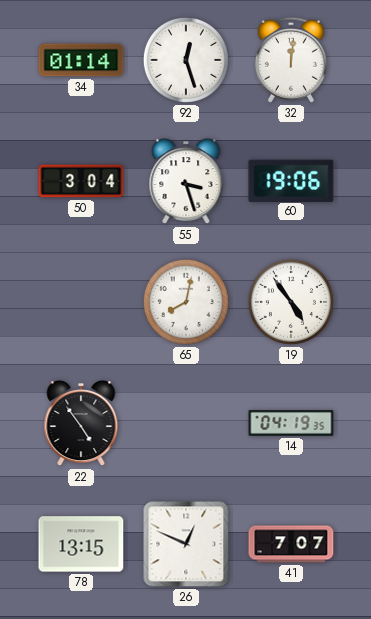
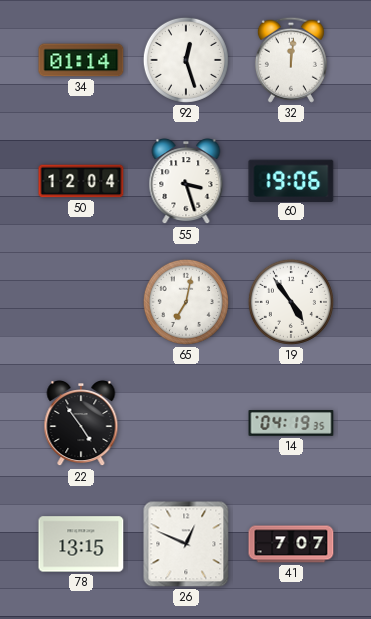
50: 3:04 -> 12:04 (81, 181)
65: 8:02 -> 7:02 (186, 302)
